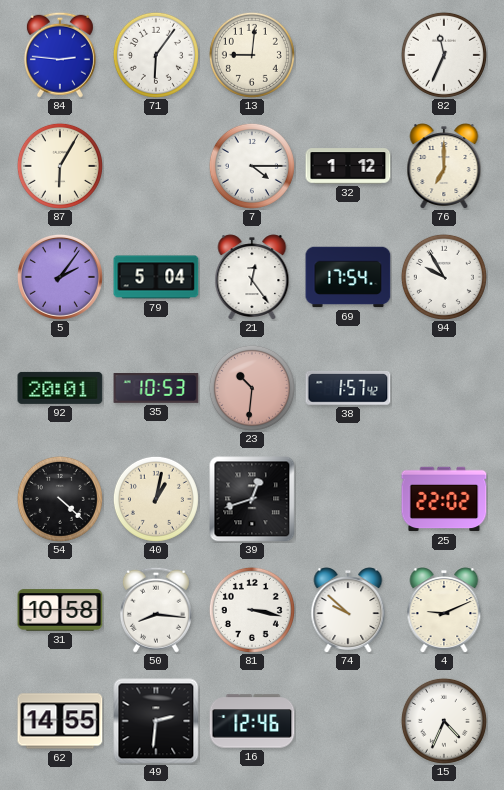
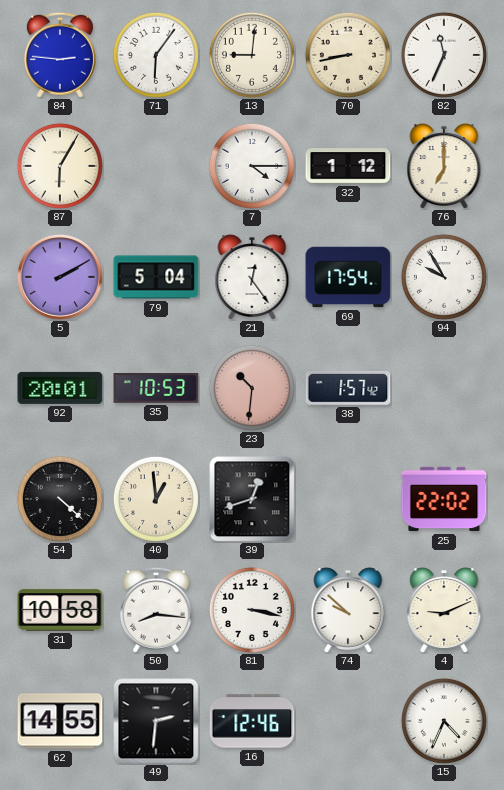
70: none -> 8:43 (348, 55)
5: 2:06 -> 2:10 (60, 277)
40: 1:02 -> 12:59 (156, 499)
